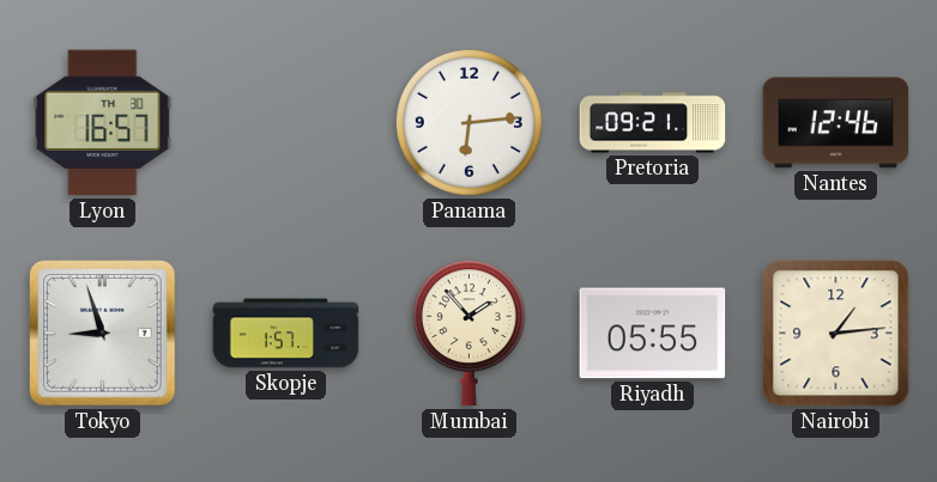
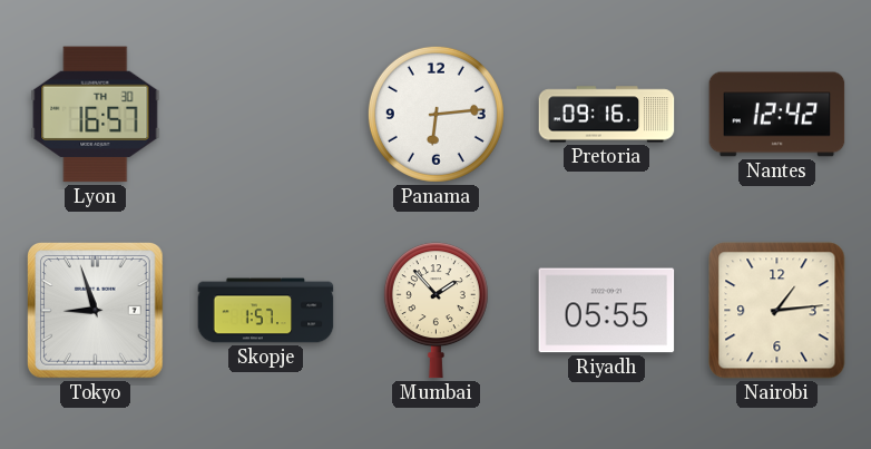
Pretoria: 09:21 -> 09:16 (607, 115)
Nantes: 12:46 -> 12:42 (777, 115)
